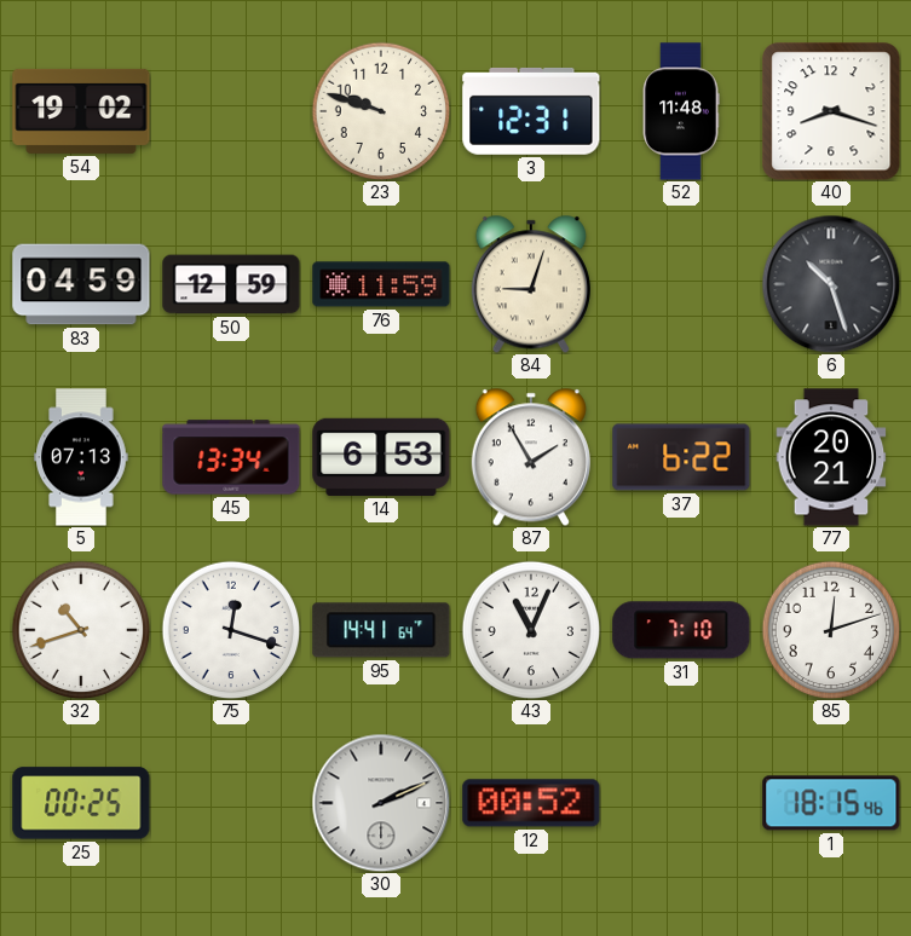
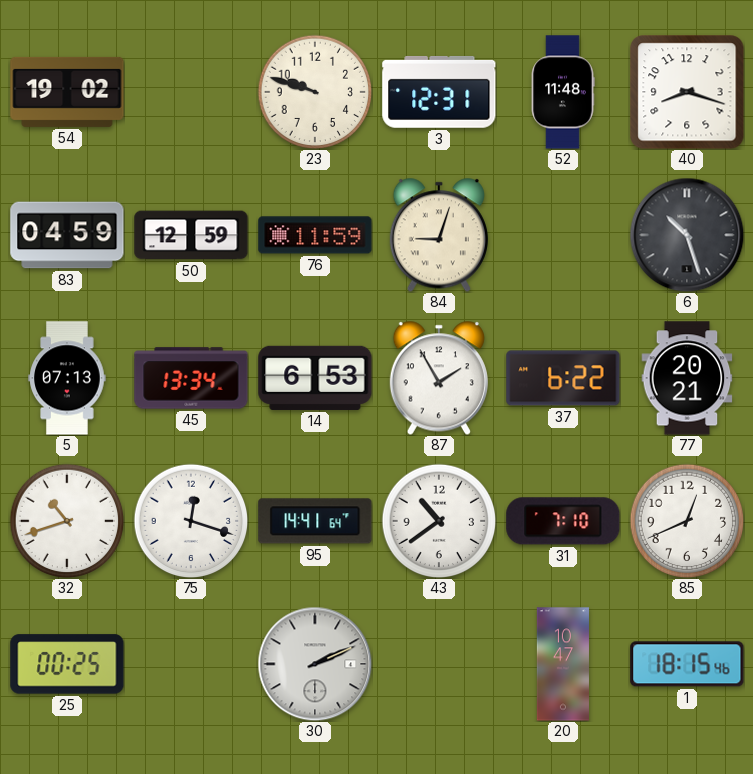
43: 11:04 -> 10:39 (439, 521)
85: 12:12 -> 12:41 (687, 521)
12: 00:52 -> none (531, 803)
20: none -> 10:47 (563, 664)
